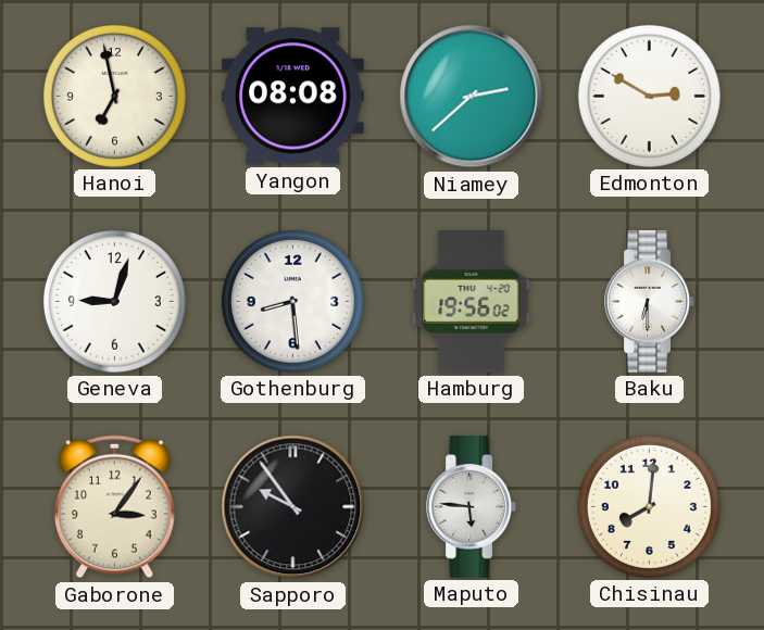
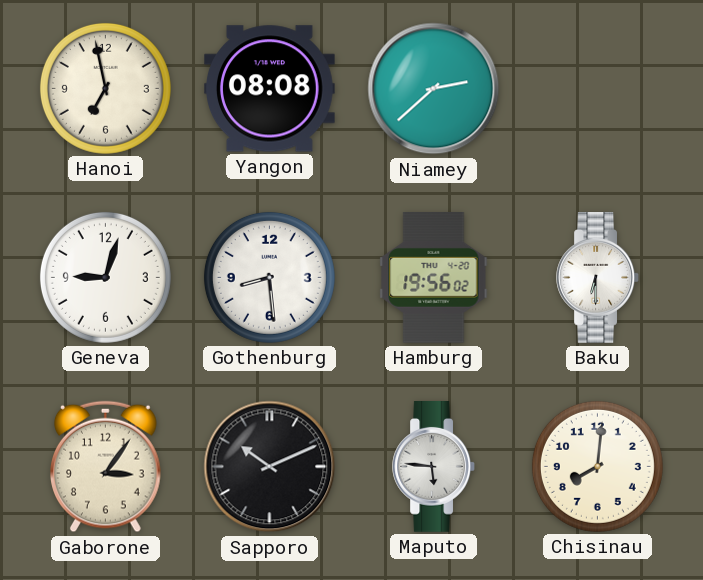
Edmonton: 2:50 -> none (649, 96)
Sapporo: 9:54 -> 10:11 (270, 467)
